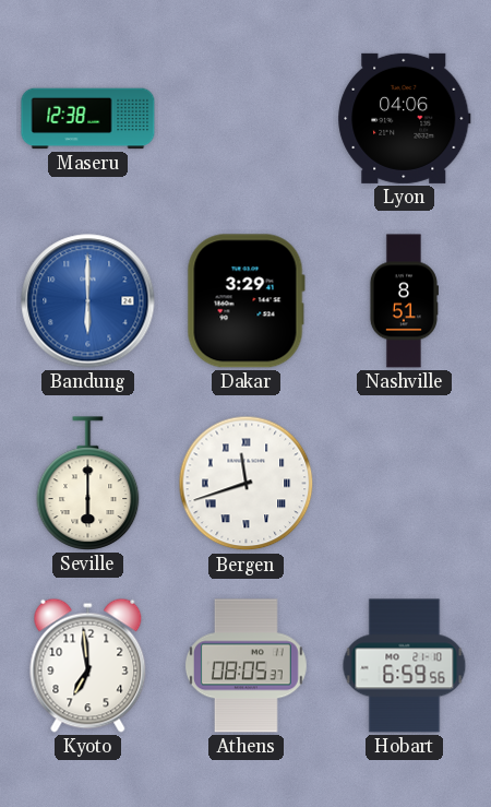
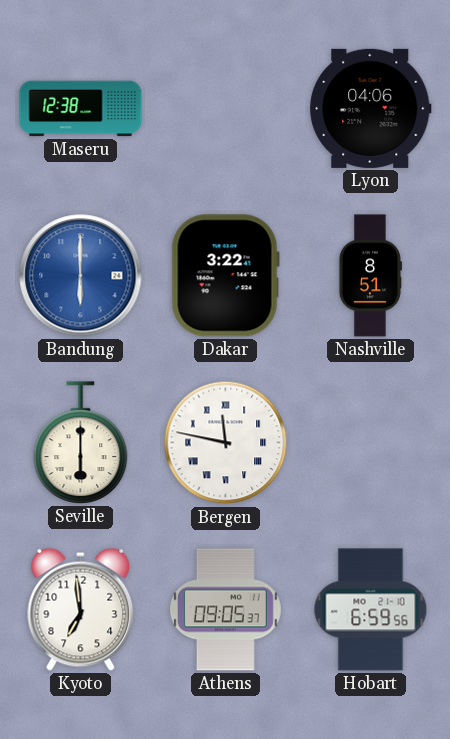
Dakar: 3:29 -> 3:22 (225, 276)
Bergen: 11:42 -> 11:47 (226, 443)
Athens: 08:05 -> 09:05 (225, 610)
